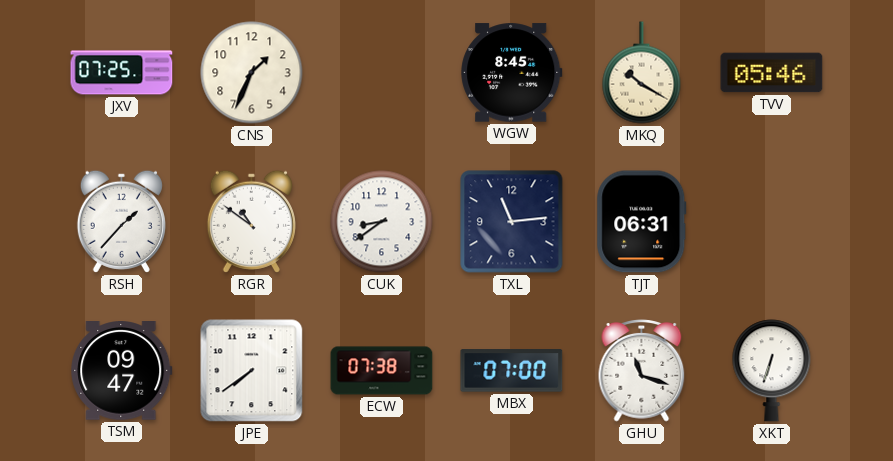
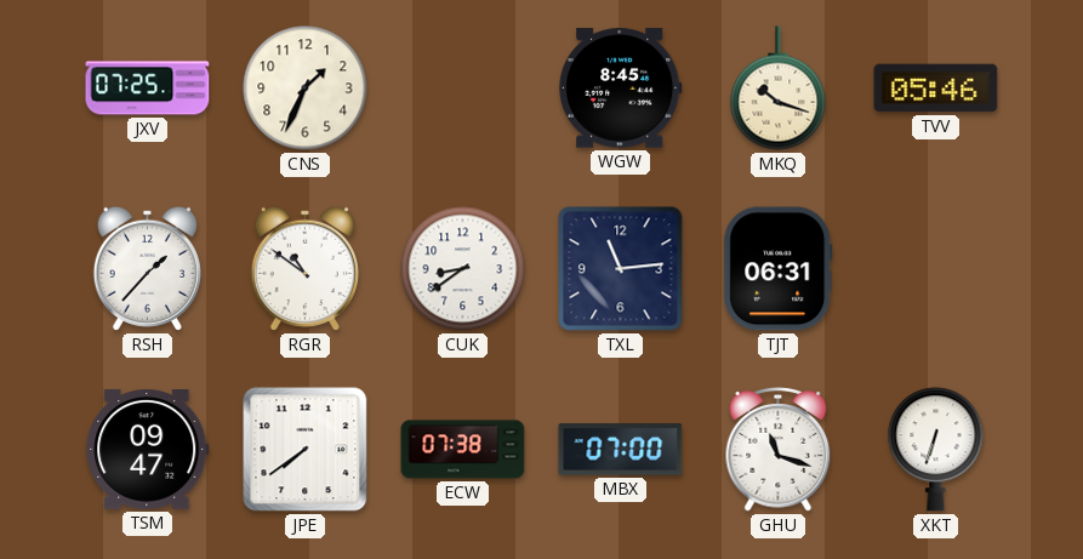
MKQ: 10:20 -> 10:18 (779, 89)
